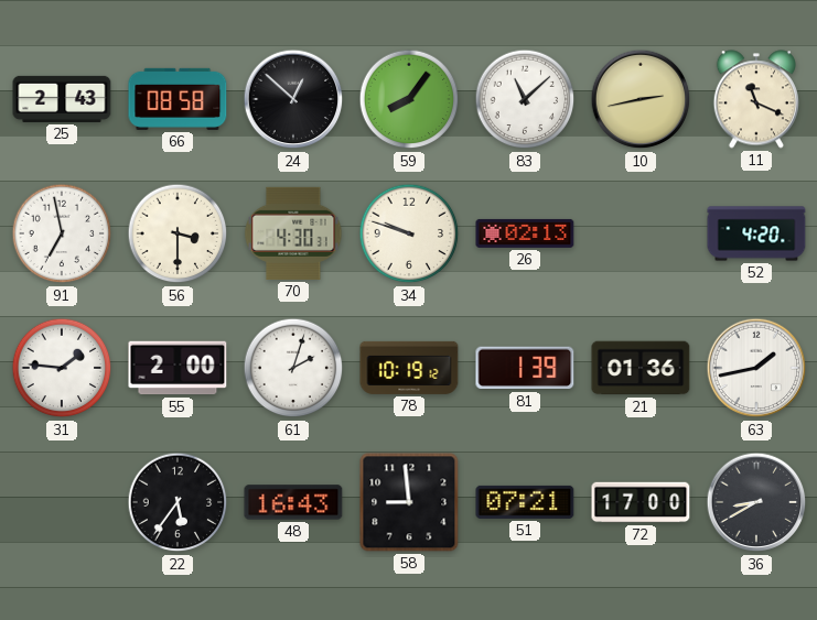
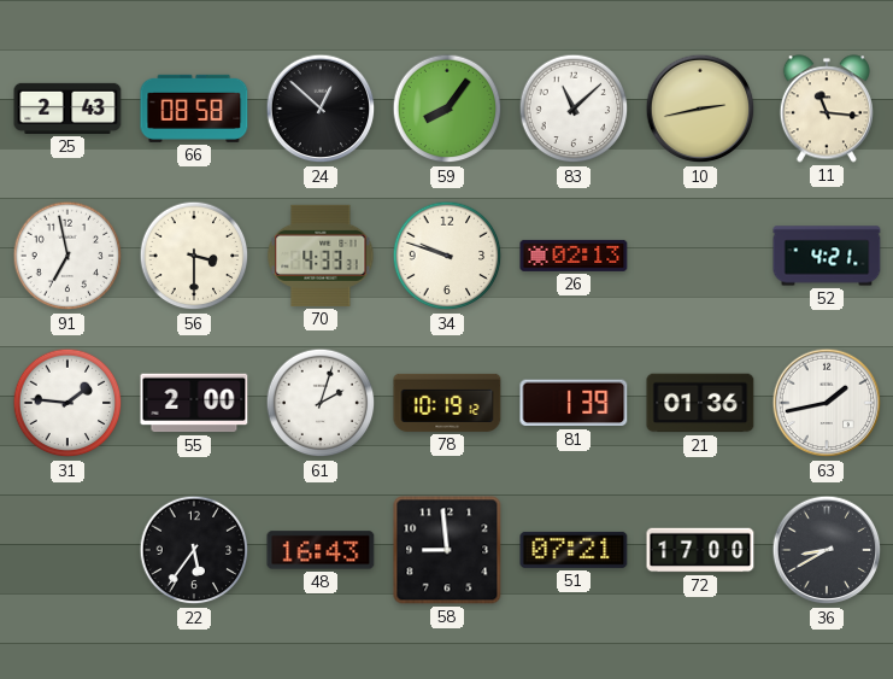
11: 11:19 -> 11:16 (827, 109)
70: 4:30 -> 4:33 (321, 256)
52: 4:20 -> 4:21 (827, 256)
